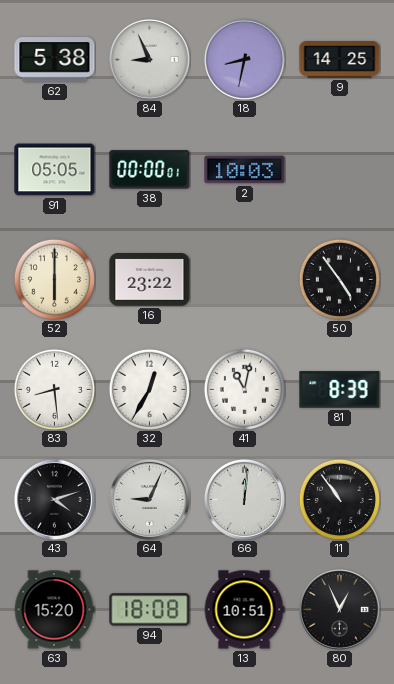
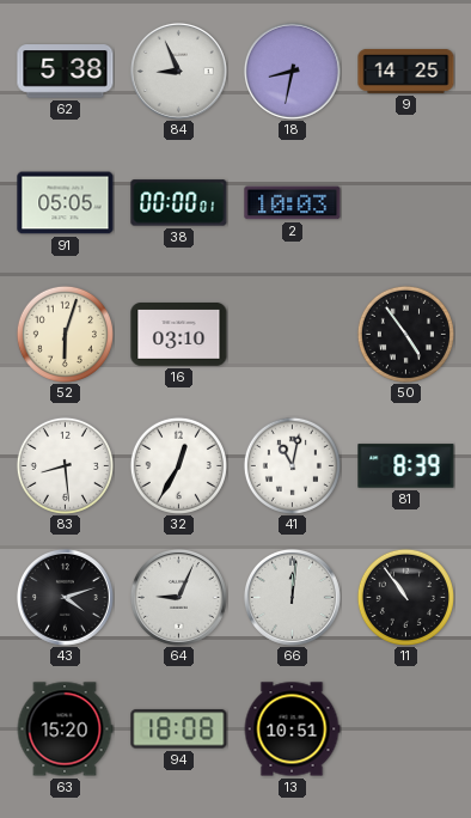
52: 6:00 -> 6:03 (65, 334)
16: 23:22 -> 03:10 (179, 335)
80: 12:56 -> none (339, 609)
